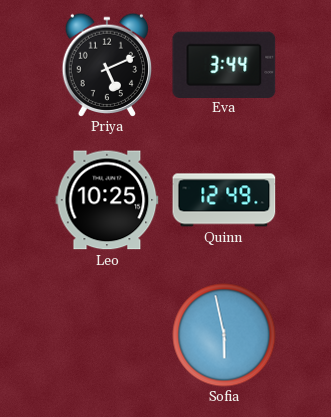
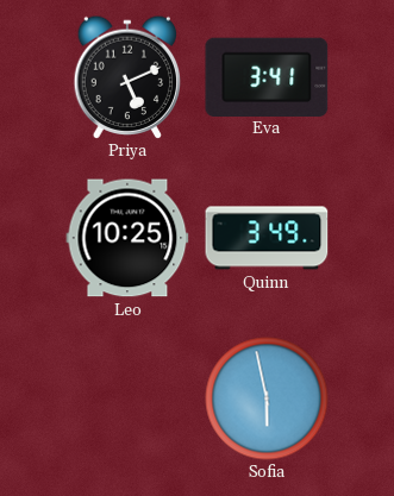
Eva: 3:44 -> 3:41 (267, 76)
Quinn: 12:49 -> 3:49 (267, 238)
